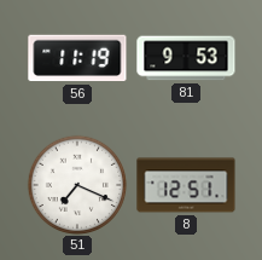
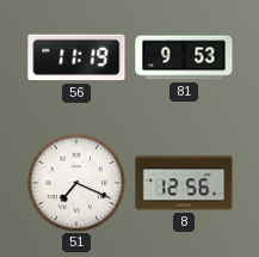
8: 12:51 -> 12:56 (184, 183)
